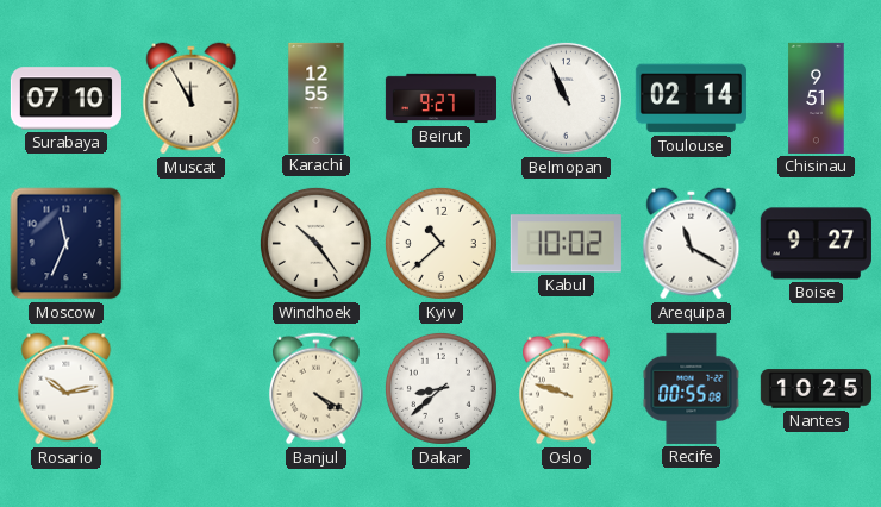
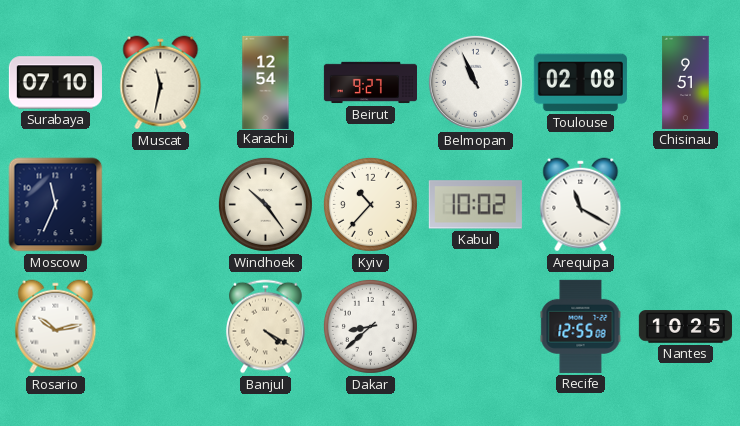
Muscat: 11:55 -> 11:32 (161, 83)
Karachi: 12:55 -> 12:54 (266, 82)
Toulouse: 02:14 -> 02:08 (580, 83)
Kyiv: 10:38 -> 10:37 (370, 204)
Boise: 9:27 -> none (816, 244)
Oslo: 9:48 -> none (567, 389)
Recife: 00:55 -> 12:55 (581, 326)
